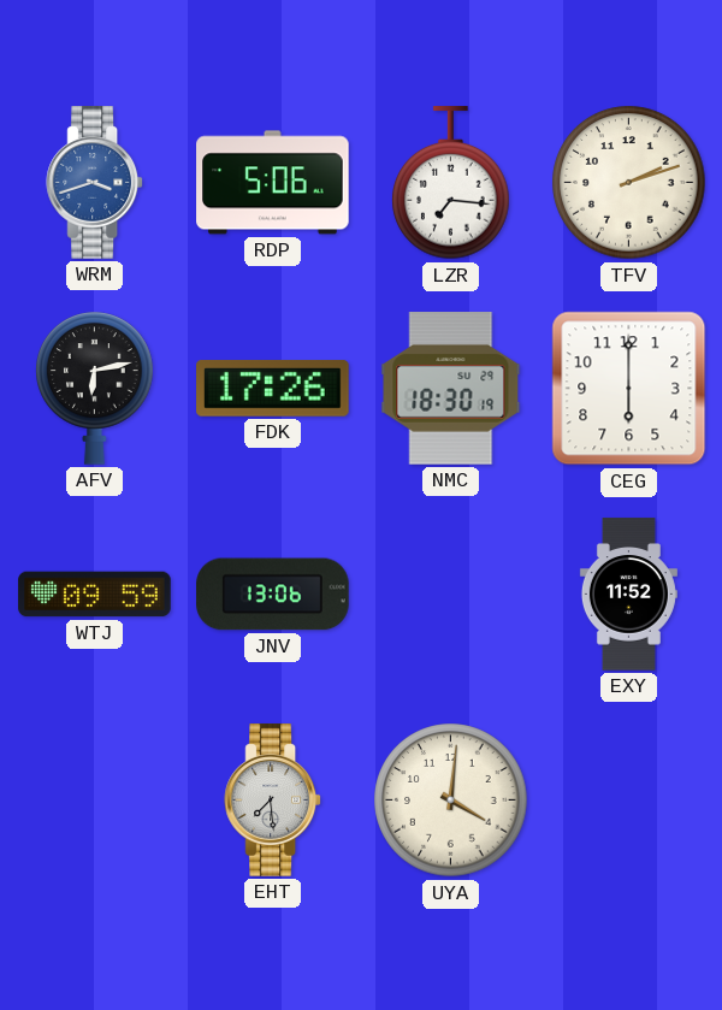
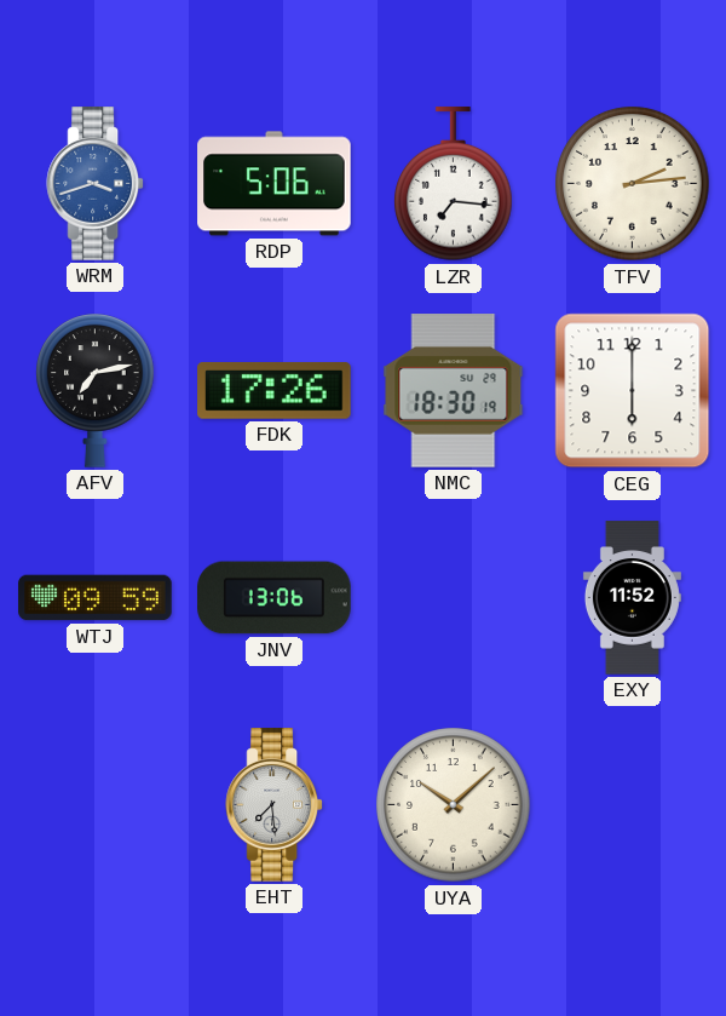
TFV: 2:12 -> 2:14 (633, 184)
AFV: 6:13 -> 7:13 (96, 390)
UYA: 4:01 -> 10:08 (454, 805)
